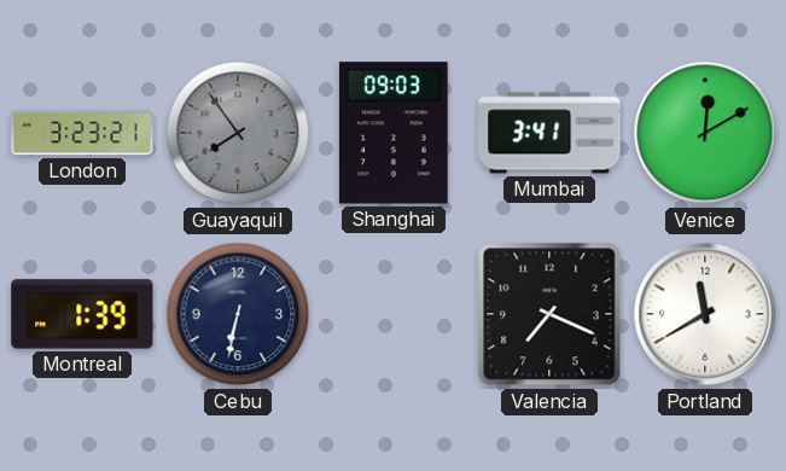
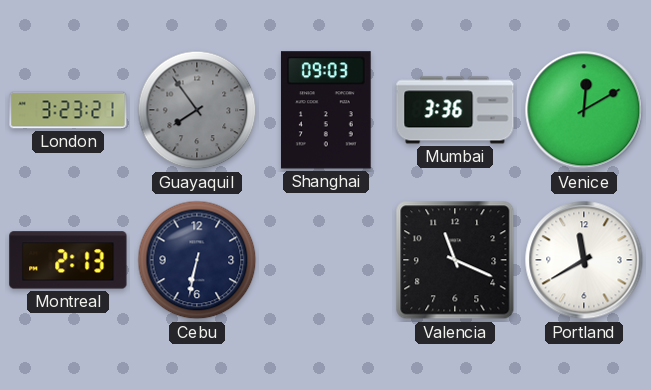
Mumbai: 3:41 -> 3:36 (455, 110)
Montreal: 1:39 -> 2:13 (68, 260)
Valencia: 7:19 -> 11:19 (455, 260)
